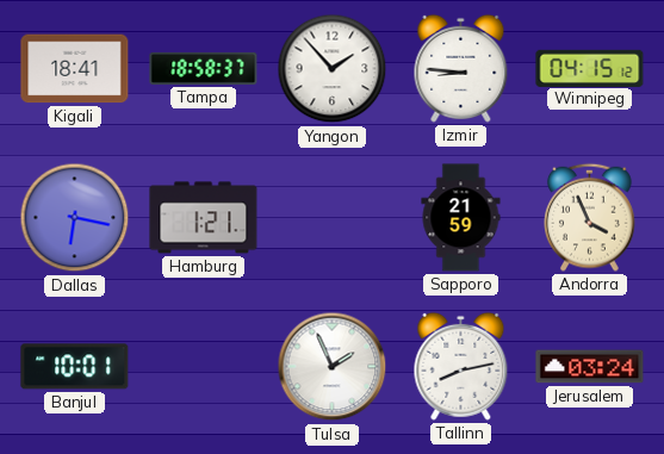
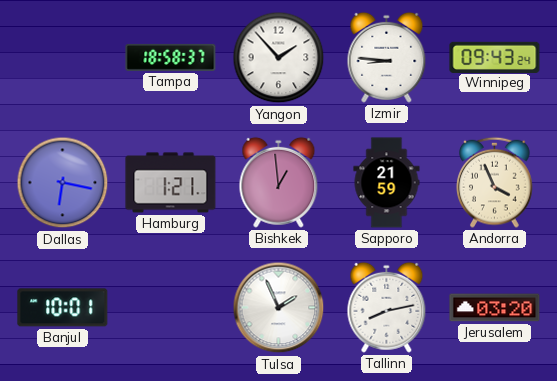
Kigali: 18:41 -> none (75, 69)
Winnipeg: 04:15 -> 09:43 (495, 57)
Bishkek: none -> 12:59 (279, 182)
Jerusalem: 03:24 -> 03:20 (495, 308)
